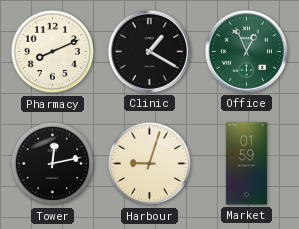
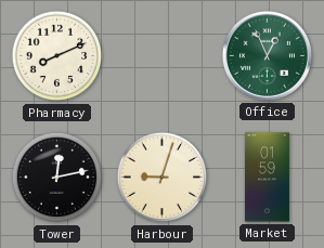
Clinic: 1:20 -> none (149, 51)
